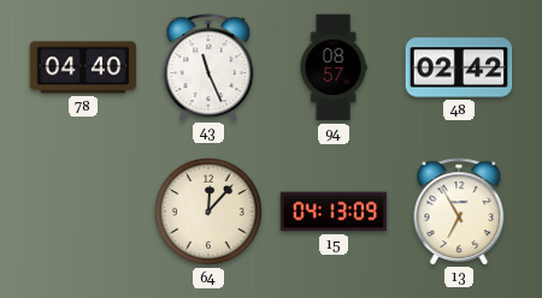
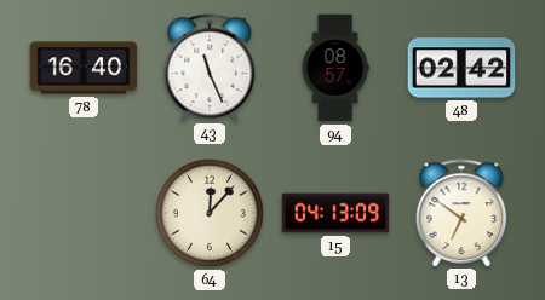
78: 04:40 -> 16:40 (84, 68)
13: 6:55 -> 6:51 (461, 213)
